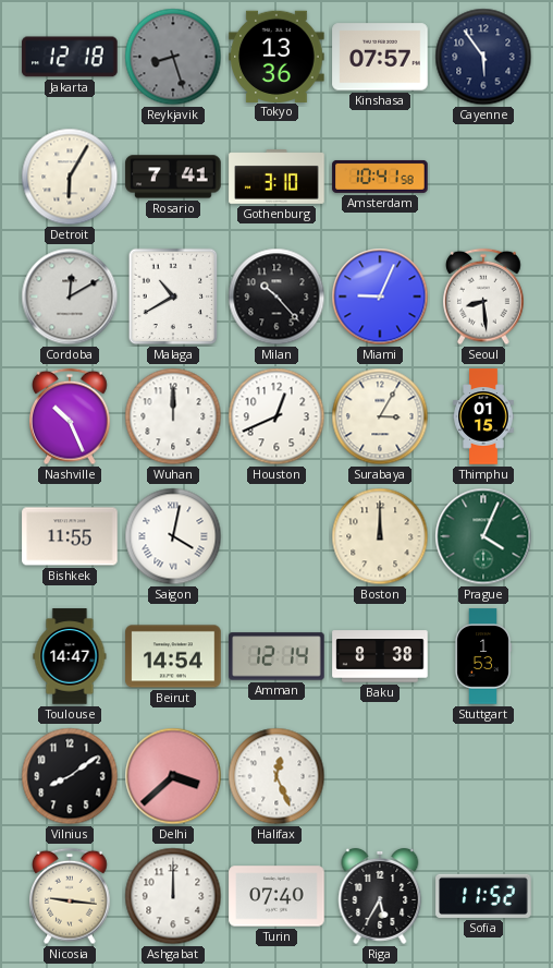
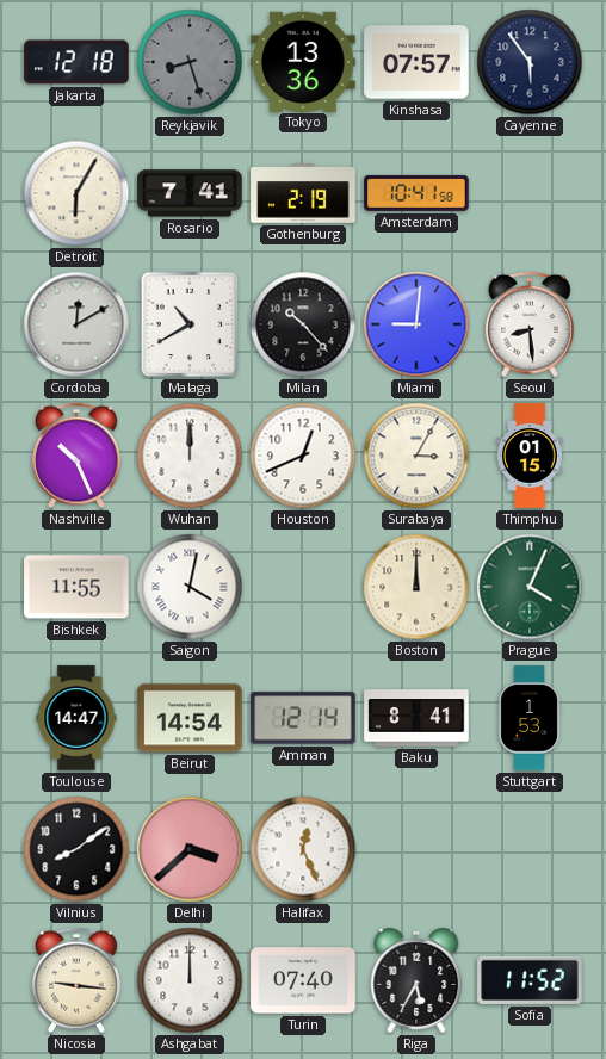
Gothenburg: 3:10 -> 2:19 (303, 193)
Miami: 9:04 -> 9:01 (416, 324)
Baku: 8:38 -> 8:41 (416, 718)
